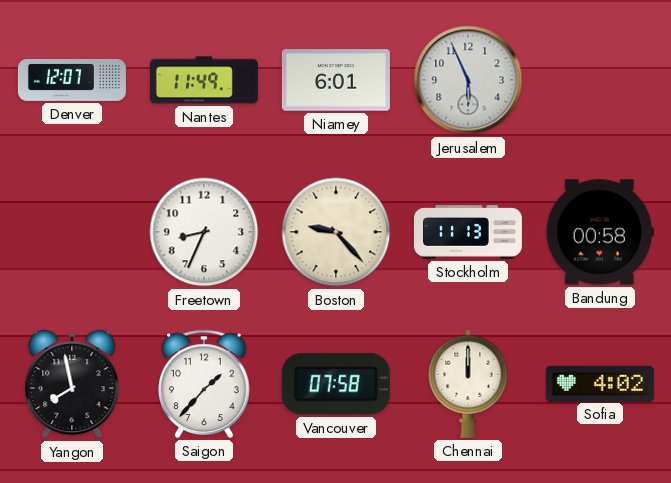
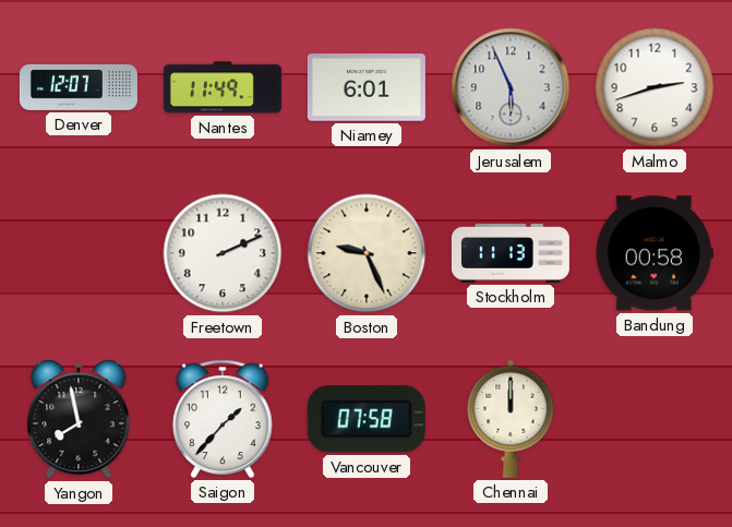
Malmo: none -> 2:42 (655, 87)
Freetown: 8:34 -> 2:11 (223, 253)
Boston: 9:23 -> 9:26 (367, 253)
Sofia: 4:02 -> none (600, 383)
